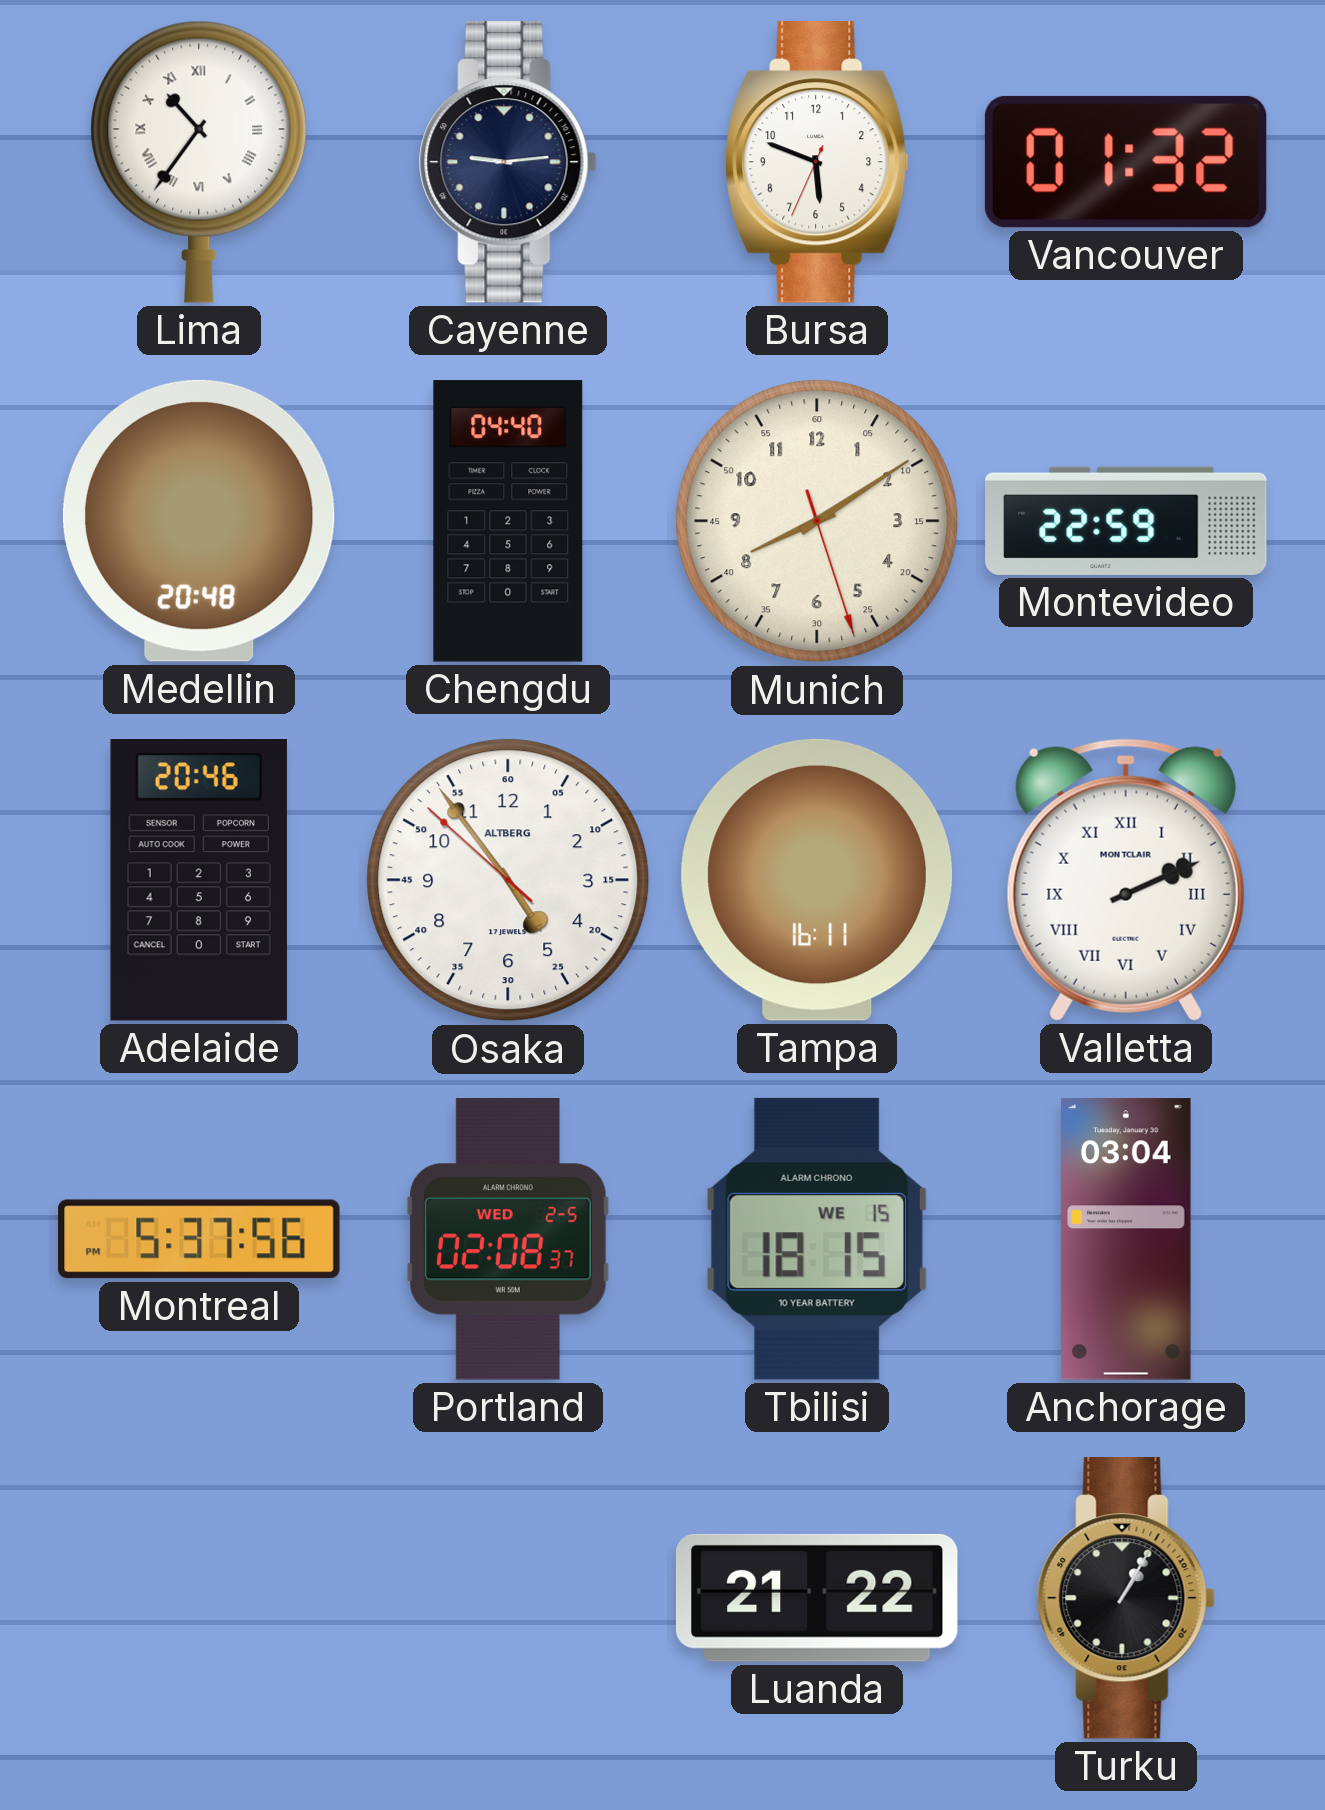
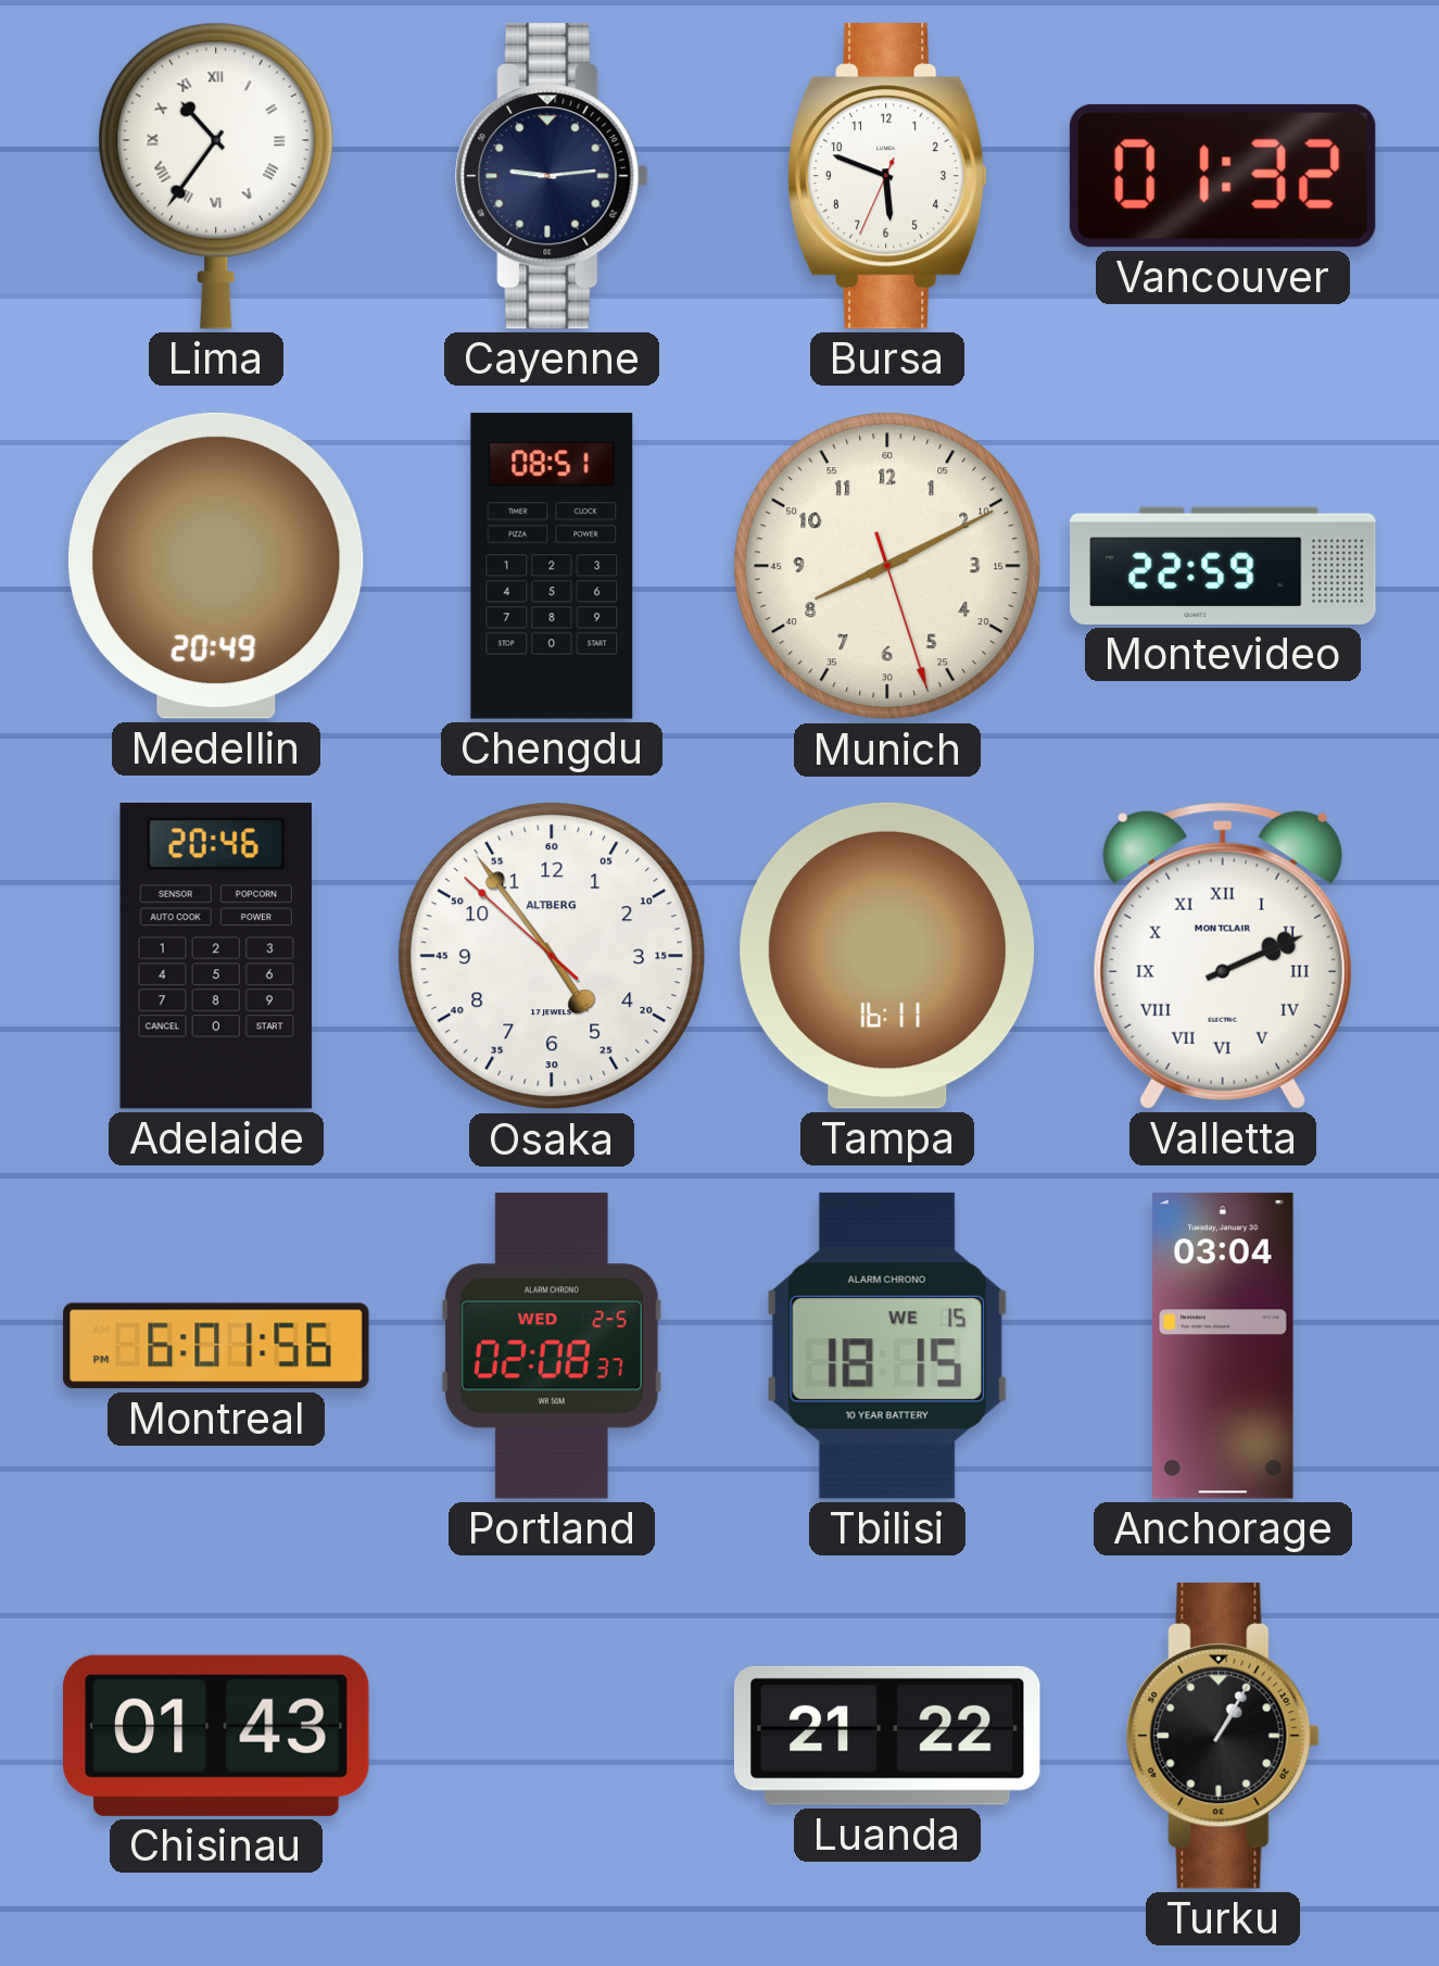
Medellin: 20:48 -> 20:49 (216, 566)
Chengdu: 04:40 -> 08:51 (552, 566)
Munich: 8:09 -> 8:10 (887, 566)
Montreal: 5:37 -> 6:01 (216, 1346)
Chisinau: none -> 01:43 (216, 1736)
